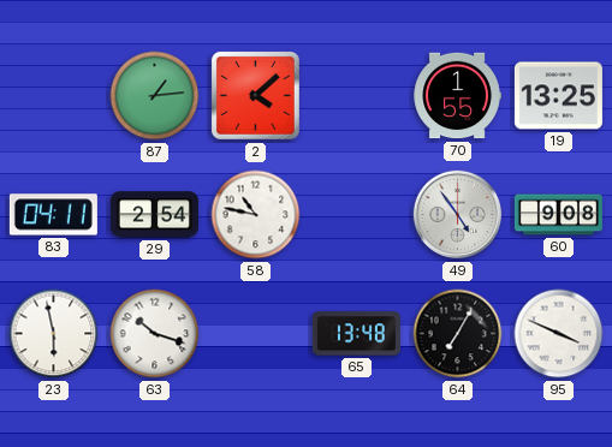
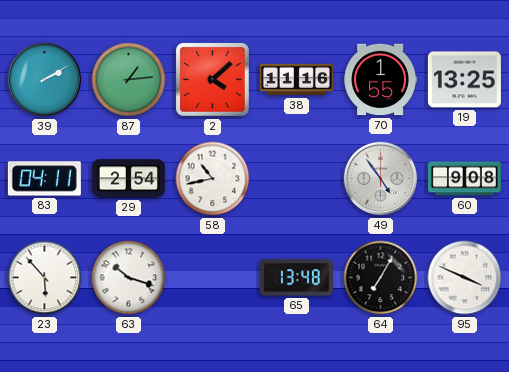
39: none -> 2:10 (45, 80)
38: none -> 11:16 (296, 80)
58: 10:47 -> 10:43 (213, 179)
23: 5:58 -> 5:53 (45, 278)
